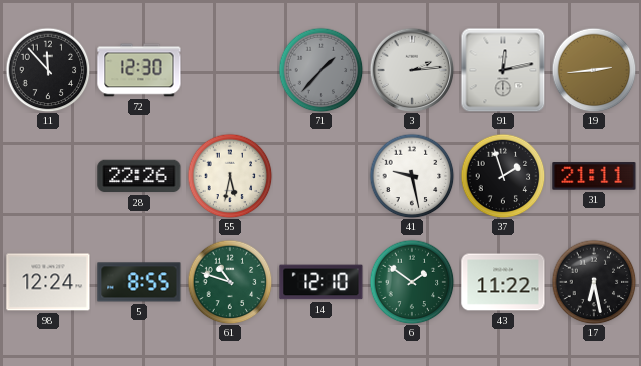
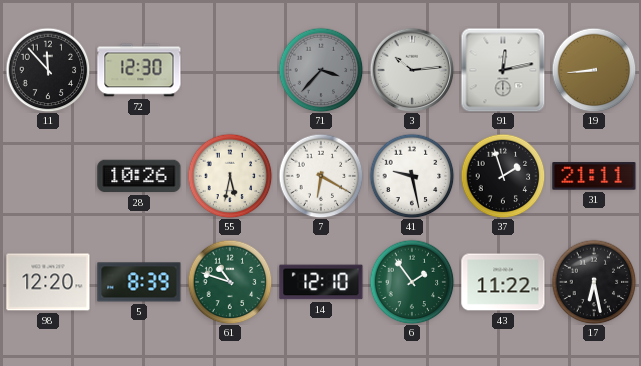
71: 1:37 -> 3:37 (321, 70)
3: 2:14 -> 10:14 (412, 70)
19: 2:44 -> 8:44 (594, 70)
28: 22:26 -> 10:26 (139, 176)
7: none -> 6:20 (321, 176)
98: 12:24 -> 12:20 (48, 282)
5: 8:55 -> 8:39 (139, 282)
6: 1:51 -> 1:54 (412, 282)
